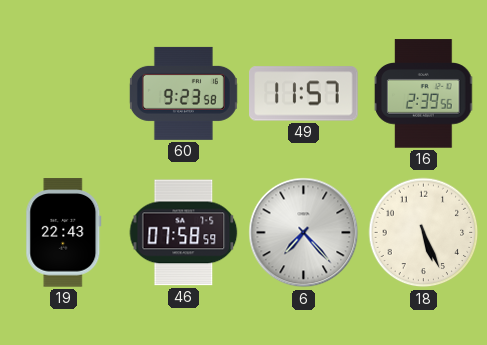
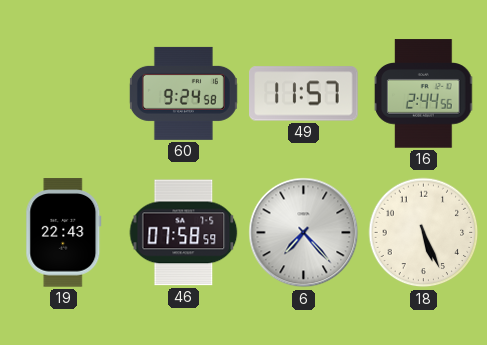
60: 9:23 -> 9:24 (183, 93)
16: 2:39 -> 2:44 (424, 94)
